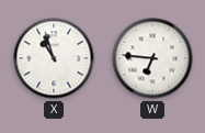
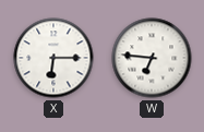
X: 10:57 -> 6:15 (53, 58)
